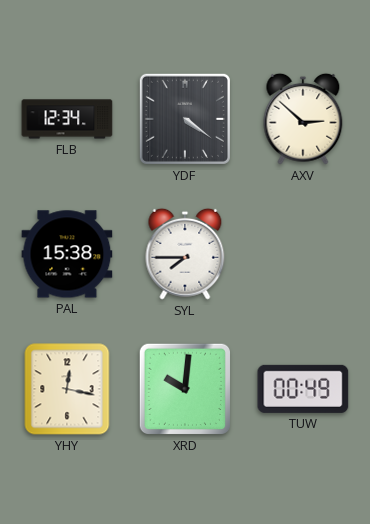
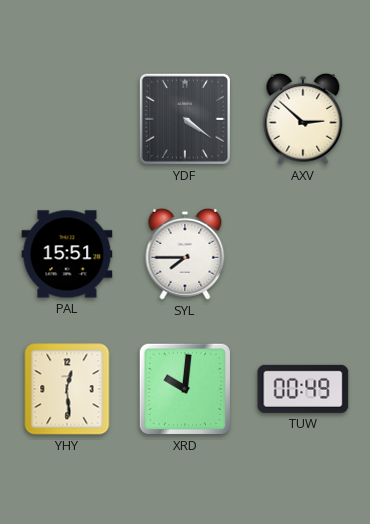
FLB: 12:34 -> none (67, 119)
PAL: 15:38 -> 15:51 (67, 254)
YHY: 12:17 -> 12:29 (67, 389)
